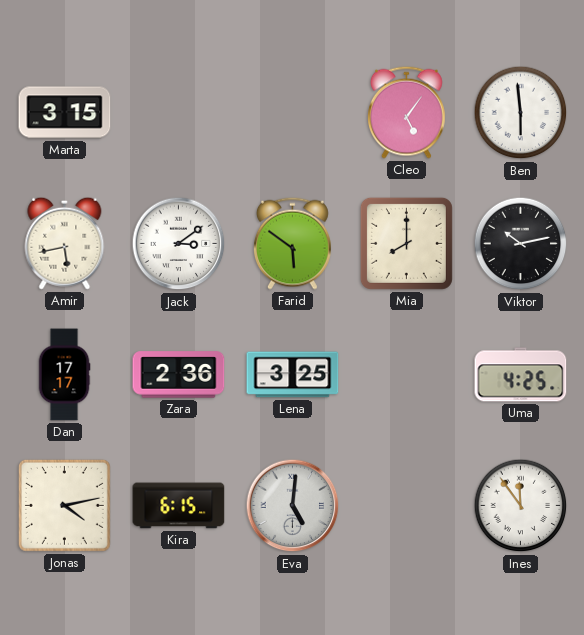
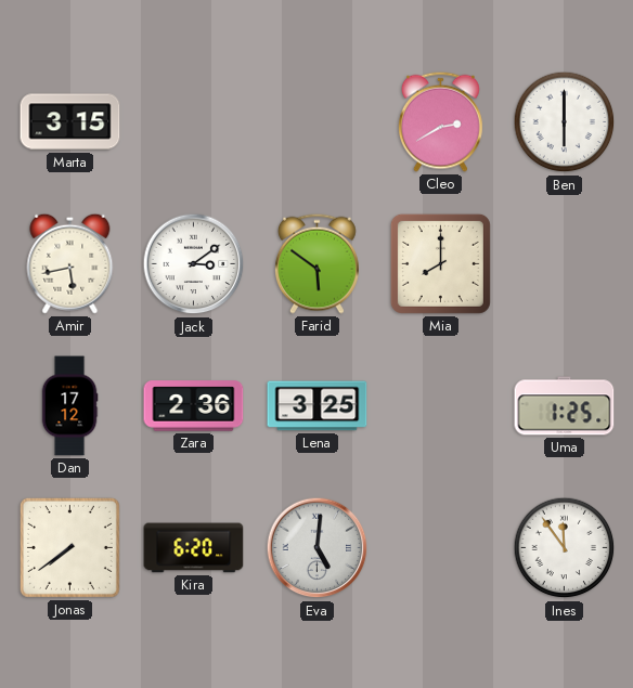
Cleo: 5:06 -> 2:40 (440, 121)
Ben: 5:59 -> 6:00 (565, 122)
Viktor: 10:13 -> none (521, 244)
Dan: 17:17 -> 17:12 (69, 406)
Uma: 4:25 -> 1:25 (565, 406)
Jonas: 4:13 -> 7:39 (69, 547)
Kira: 6:15 -> 6:20 (194, 548)
